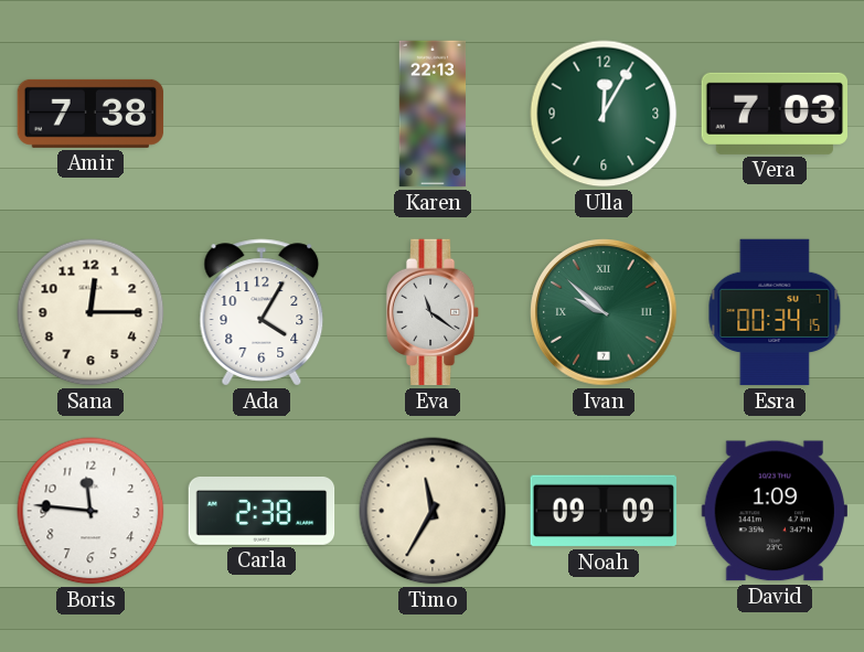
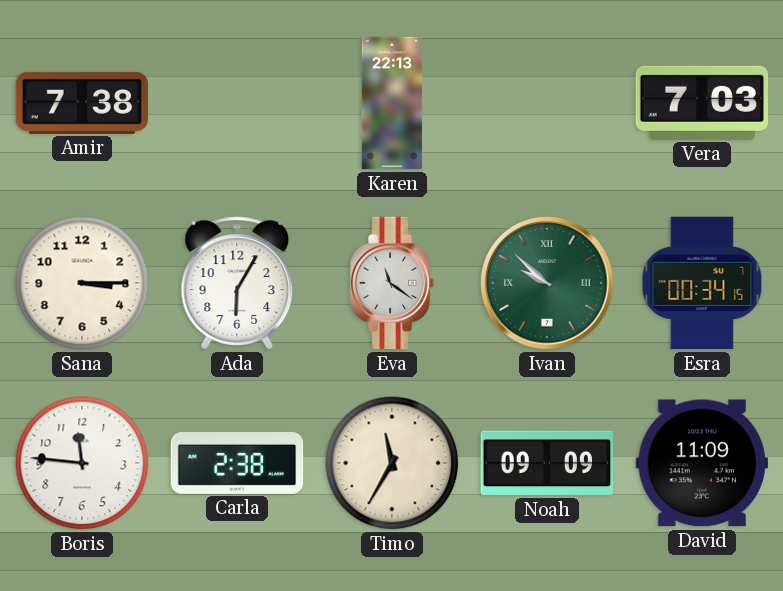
Ulla: 12:05 -> none (604, 114)
Sana: 12:15 -> 3:15 (82, 283)
Ada: 4:05 -> 6:05 (237, 283)
David: 1:09 -> 11:09 (701, 463)
